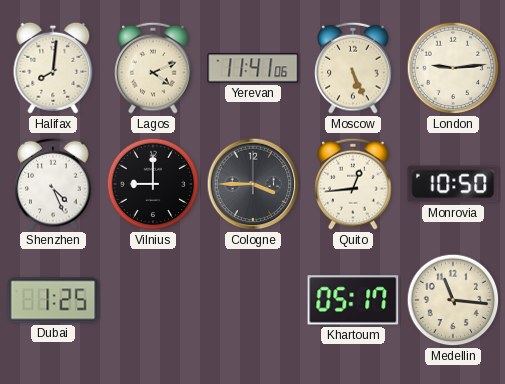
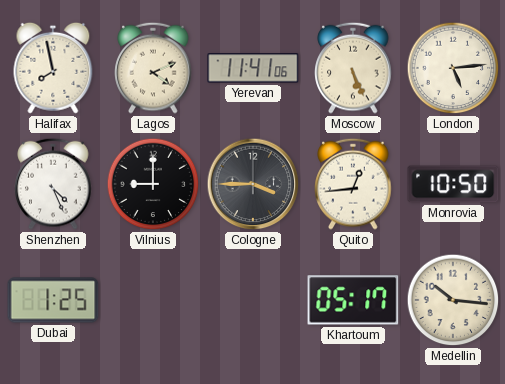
Halifax: 8:01 -> 7:58 (53, 68)
London: 9:14 -> 5:14 (453, 68)
Medellin: 11:16 -> 10:16 (453, 300)
